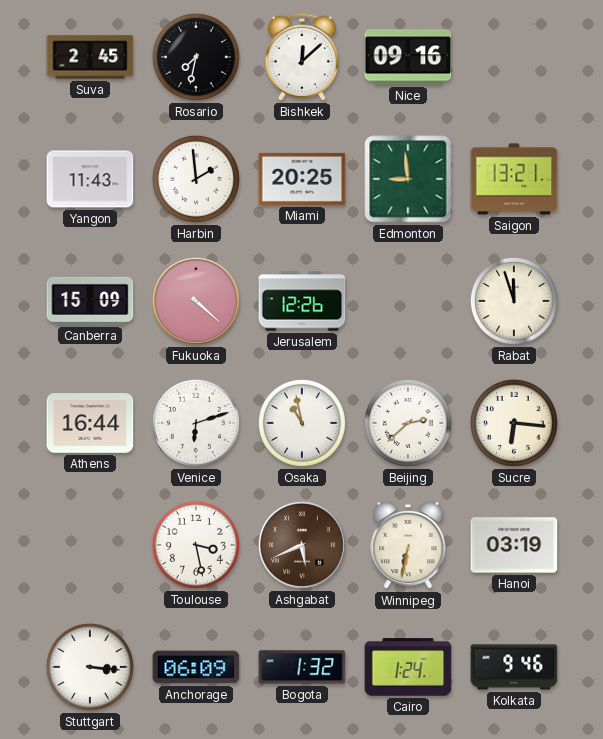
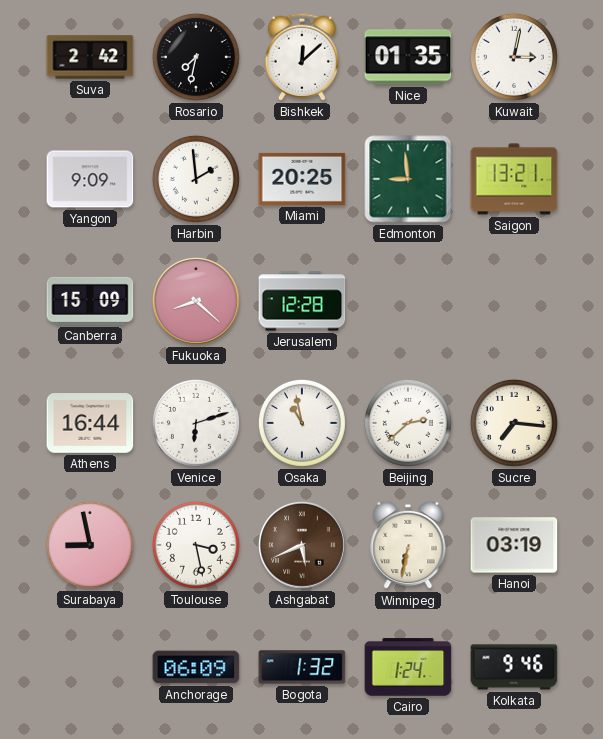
Suva: 2:45 -> 2:42 (90, 57)
Nice: 09:16 -> 01:35 (408, 57)
Kuwait: none -> 3:02 (514, 57)
Yangon: 11:43 -> 9:09 (90, 179)
Fukuoka: 4:22 -> 8:22 (196, 301)
Jerusalem: 12:26 -> 12:28 (302, 301)
Rabat: 11:57 -> none (514, 301)
Sucre: 6:16 -> 7:16 (514, 423)
Surabaya: none -> 8:58 (90, 545)
Stuttgart: 3:16 -> none (90, 667)
